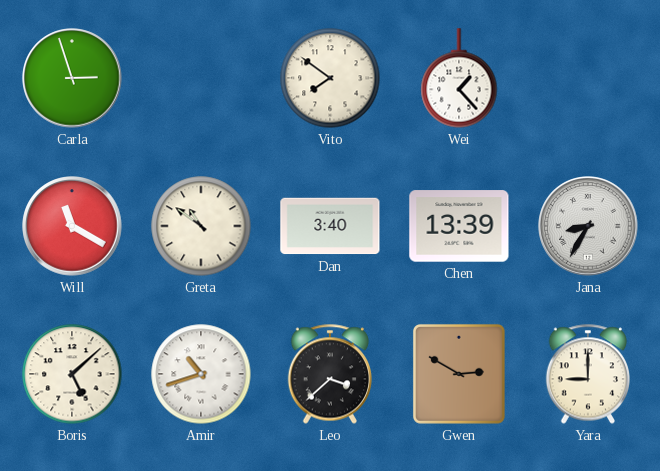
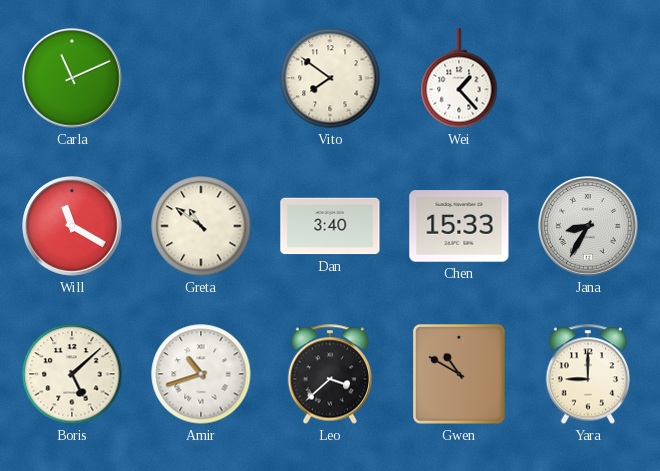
Carla: 2:57 -> 11:11 (72, 78)
Chen: 13:39 -> 15:33 (459, 226)
Gwen: 2:50 -> 10:50 (459, 374)
